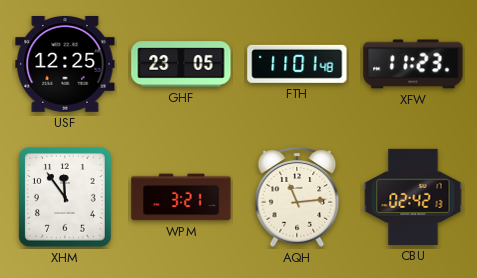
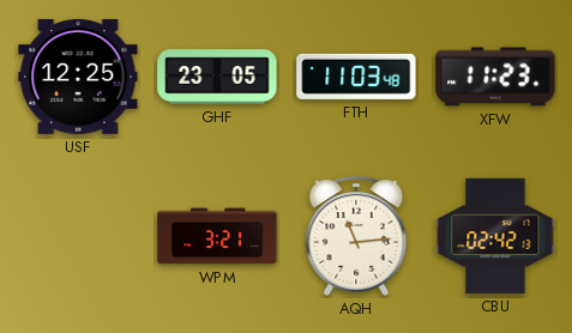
FTH: 11:01 -> 11:03 (356, 77)
XHM: 11:54 -> none (66, 198)
